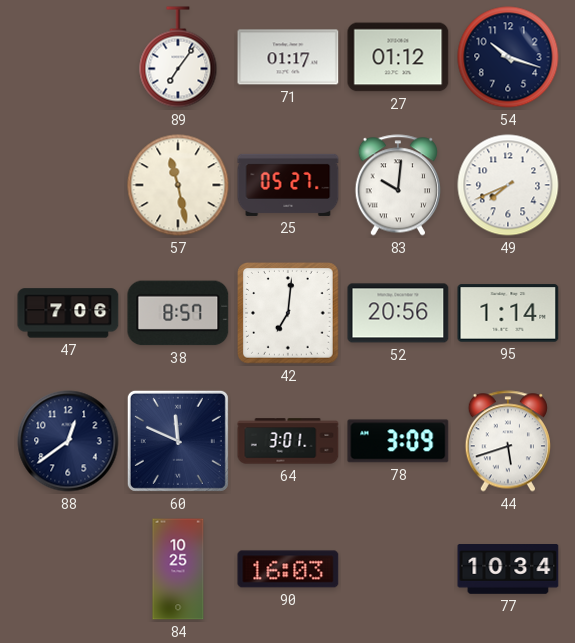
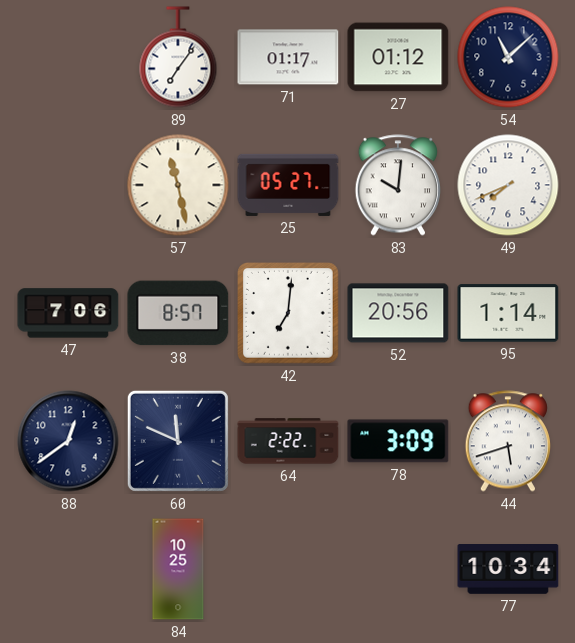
54: 10:18 -> 11:08 (508, 57)
64: 3:01 -> 2:22 (288, 441)
90: 16:03 -> none (288, 569)
